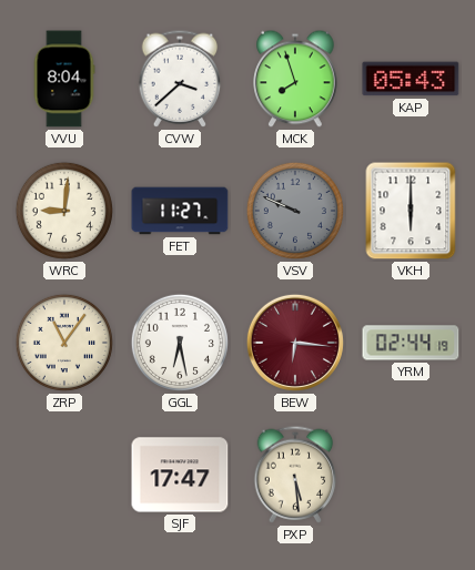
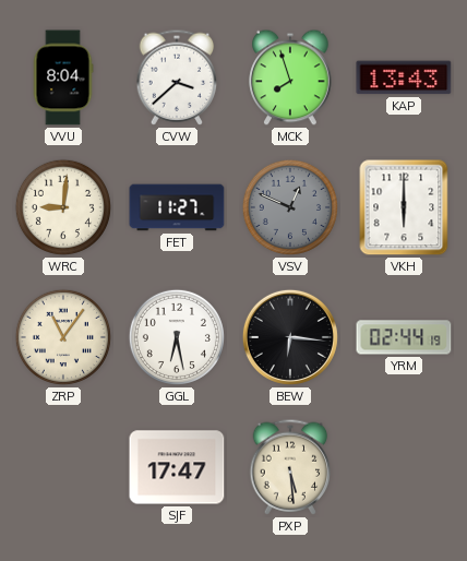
KAP: 05:43 -> 13:43 (404, 77)
VSV: 9:49 -> 12:49 (290, 207)
BEW dial: burgundy -> black (290, 337)
